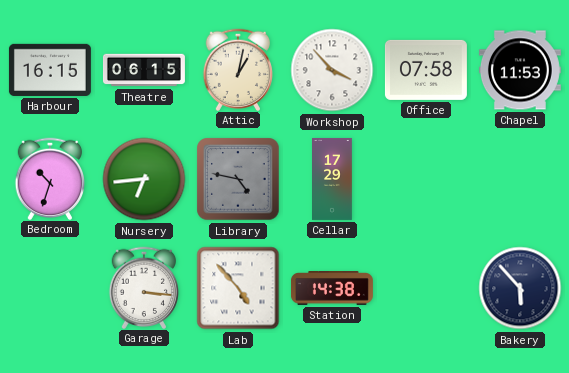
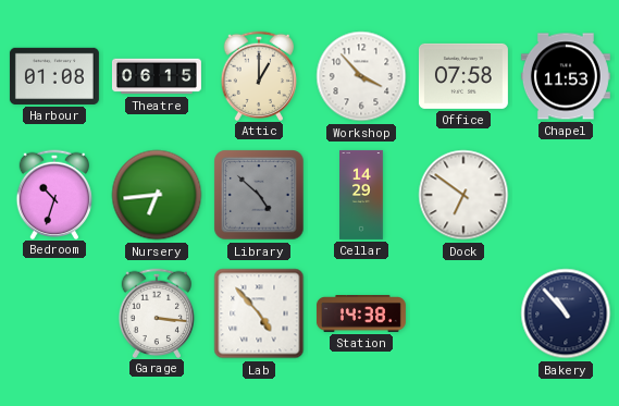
Harbour: 16:15 -> 01:08 (54, 76)
Attic: 1:02 -> 1:00 (259, 75)
Library: 4:47 -> 4:52 (259, 195)
Cellar: 17:29 -> 14:29 (361, 195)
Dock: none -> 6:51 (463, 195)
Bakery: 5:53 -> 10:53 (566, 313)
